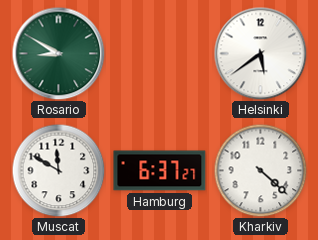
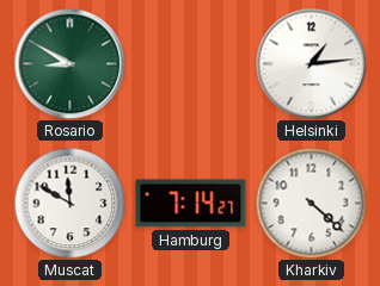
Helsinki: 5:39 -> 1:14 (311, 63)
Hamburg: 6:37 -> 7:14 (191, 204)
